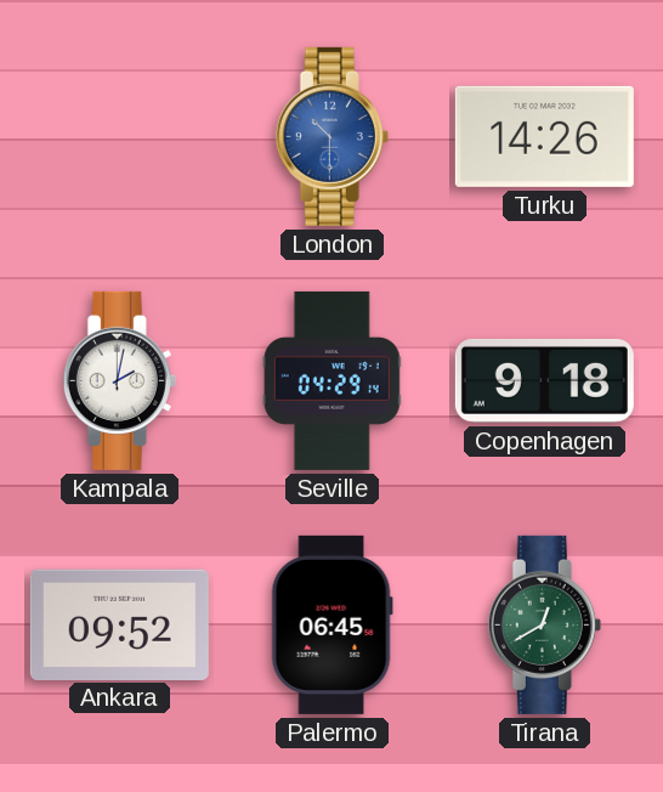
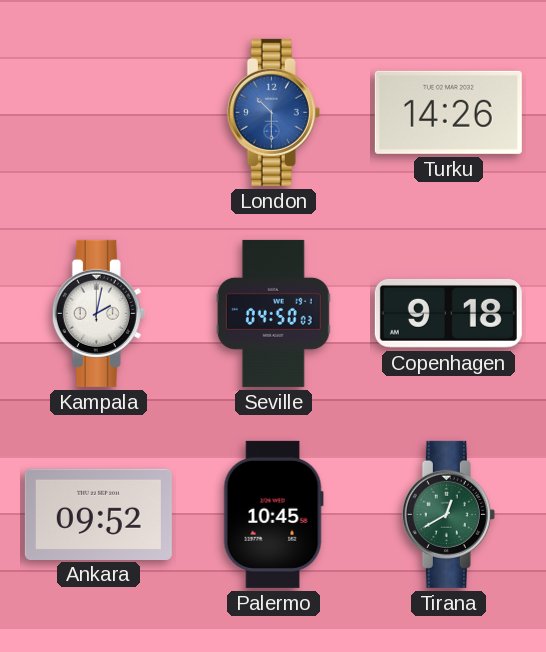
Seville: 04:29 -> 04:50 (273, 313)
Palermo: 06:45 -> 10:45 (273, 514)
